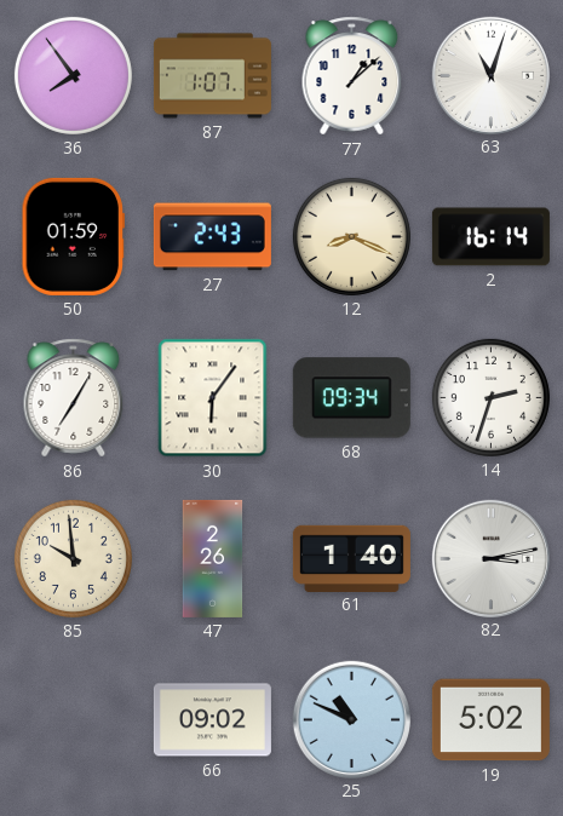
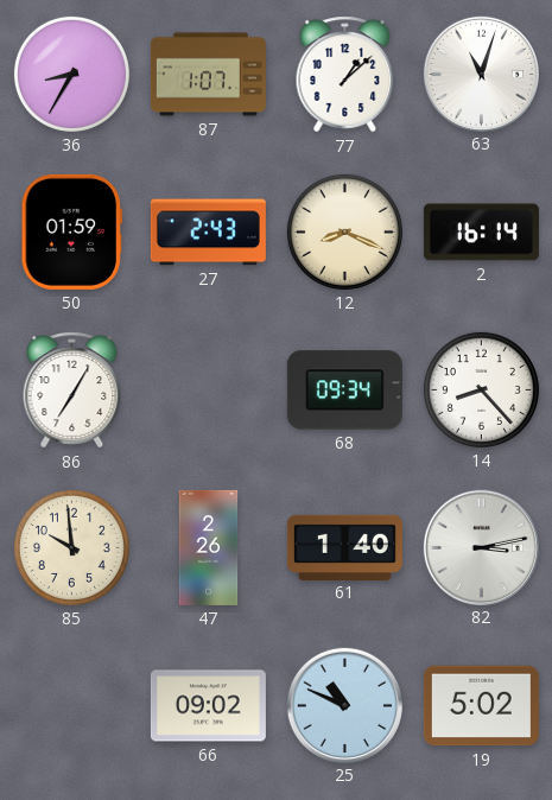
36: 7:54 -> 8:35 (71, 74)
30: 6:06 -> none (213, 398)
14: 2:33 -> 8:23 (481, 389)
